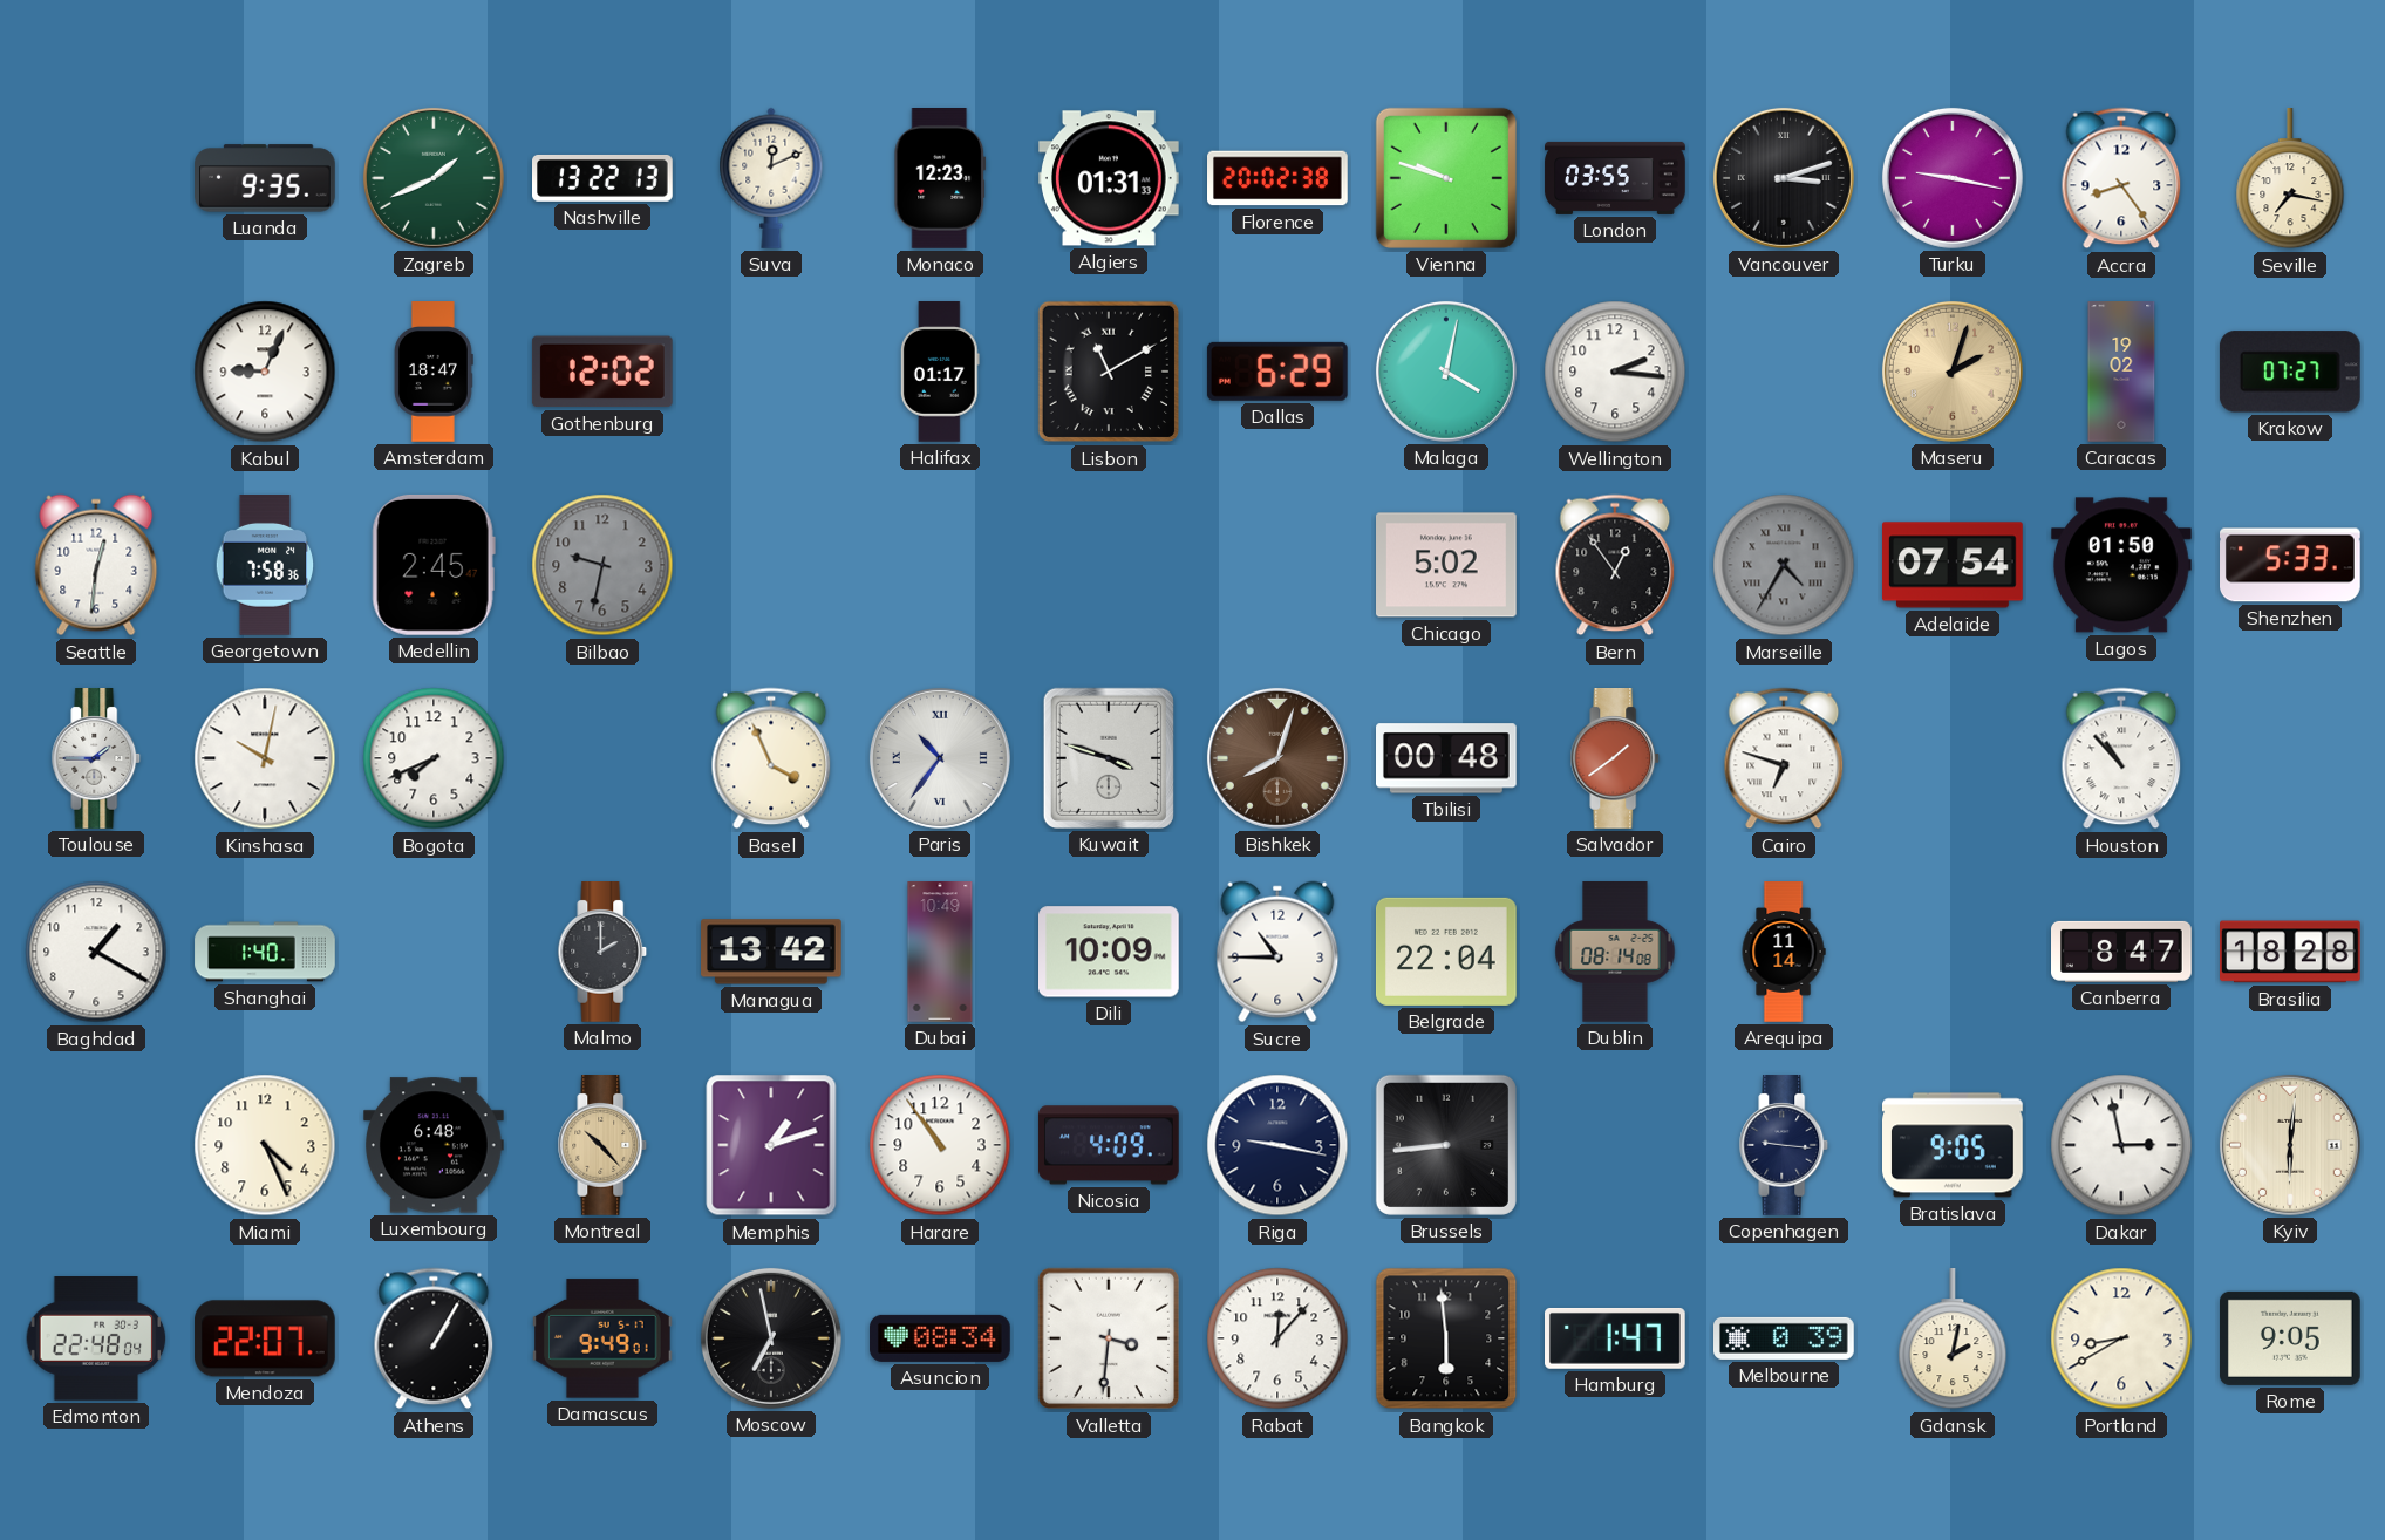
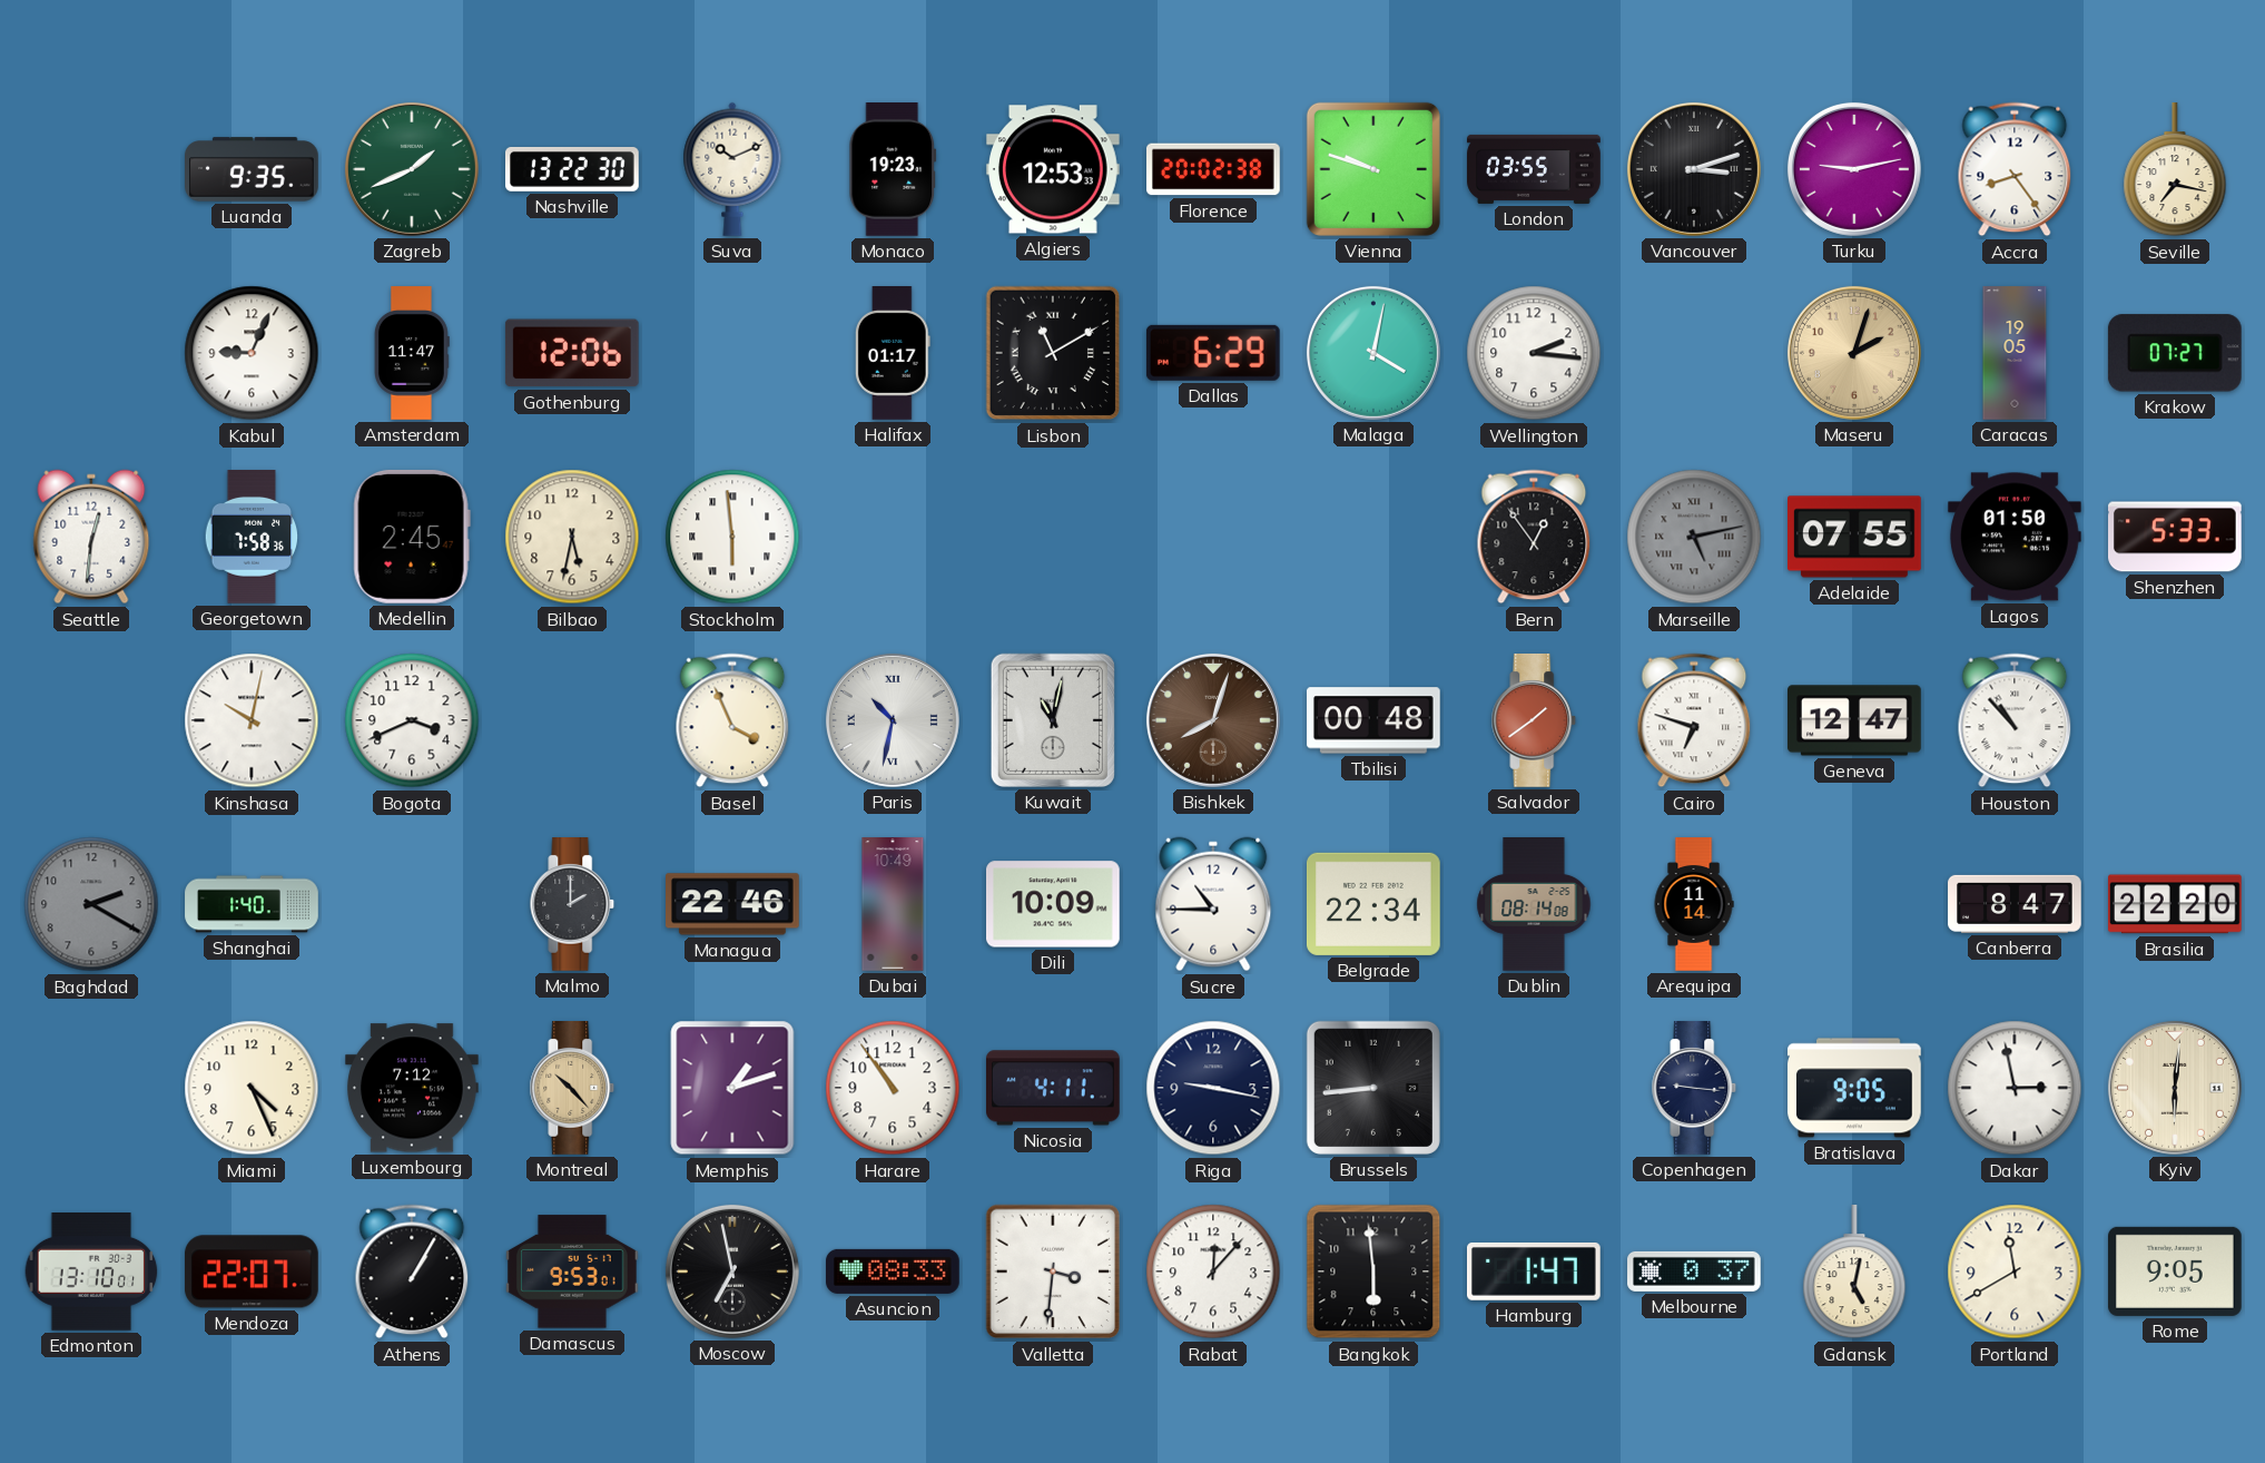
Nashville: 13:22:13 -> 13:22:30 (573, 169)
Suva: 12:11 -> 10:11 (732, 169)
Monaco: 12:23 -> 19:23 (893, 170)
Algiers: 01:31 -> 12:53 (1054, 169)
Turku: 9:17 -> 9:13 (1854, 169)
Amsterdam: 18:47 -> 11:47 (412, 353)
Gothenburg: 12:02 -> 12:06 (572, 353)
Caracas: 19:02 -> 19:05 (2015, 353)
Bilbao: 9:32 -> 5:32 (572, 537)
Bilbao dial: grey -> cream (572, 537)
Stockholm: none -> 5:59 (732, 537)
Chicago: 5:02 -> none (1447, 565)
Marseille: 4:35 -> 5:13 (1694, 537)
Adelaide: 07:54 -> 07:55 (1855, 537)
Toulouse: 1:45 -> none (96, 759)
Bogota: 7:41 -> 3:41 (412, 720)
Paris: 10:36 -> 10:32 (893, 720)
Kuwait: 3:48 -> 11:02 (1053, 720)
Geneva: none -> 12:47 (1855, 720)
Baghdad: 1:20 -> 2:20 (91, 904)
Baghdad dial: white -> grey (91, 904)
Managua: 13:42 -> 22:46 (733, 904)
Belgrade: 22:04 -> 22:34 (1373, 904)
Brasilia: 18:28 -> 22:20 (2176, 904)
Luxembourg: 6:48 -> 7:12 (413, 1088)
Nicosia: 4:09 -> 4:11 (1054, 1088)
Edmonton: 22:48 -> 13:10 (91, 1273)
Damascus: 9:49 -> 9:53 (573, 1271)
Asuncion: 08:34 -> 08:33 (894, 1271)
Melbourne: 0:39 -> 0:37 (1694, 1271)
Gdansk: 2:02 -> 5:02 (1854, 1273)
Portland: 8:40 -> 11:40 (2015, 1271)
